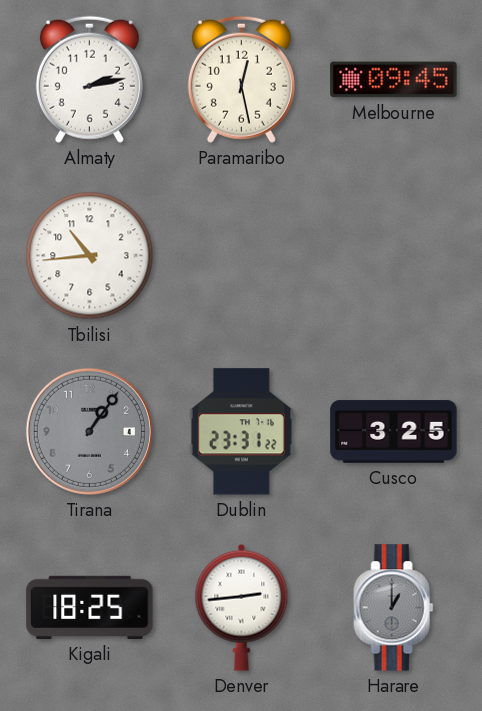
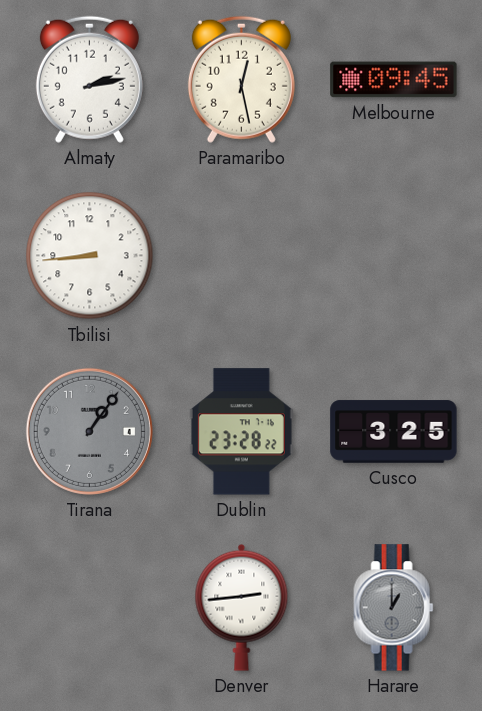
Tbilisi: 10:44 -> 8:44 (90, 256)
Dublin: 23:31 -> 23:28 (241, 432)
Kigali: 18:25 -> none (90, 607)
